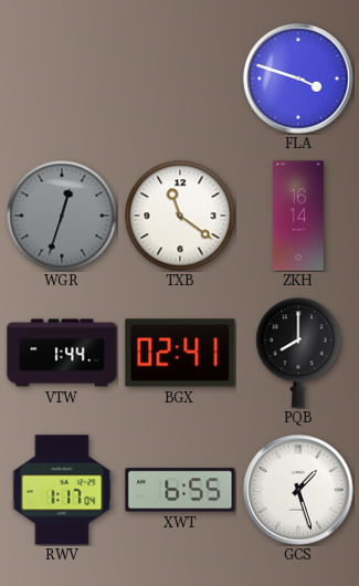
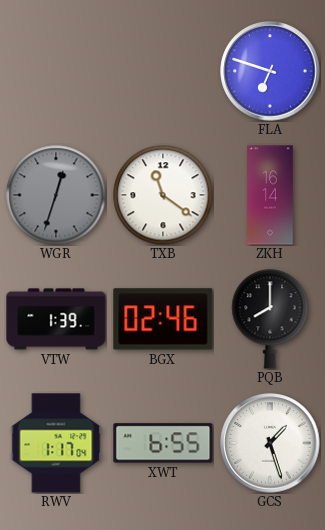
FLA: 3:48 -> 6:48 (270, 71)
VTW: 1:44 -> 1:39 (56, 319)
BGX: 02:41 -> 02:46 (163, 319)
